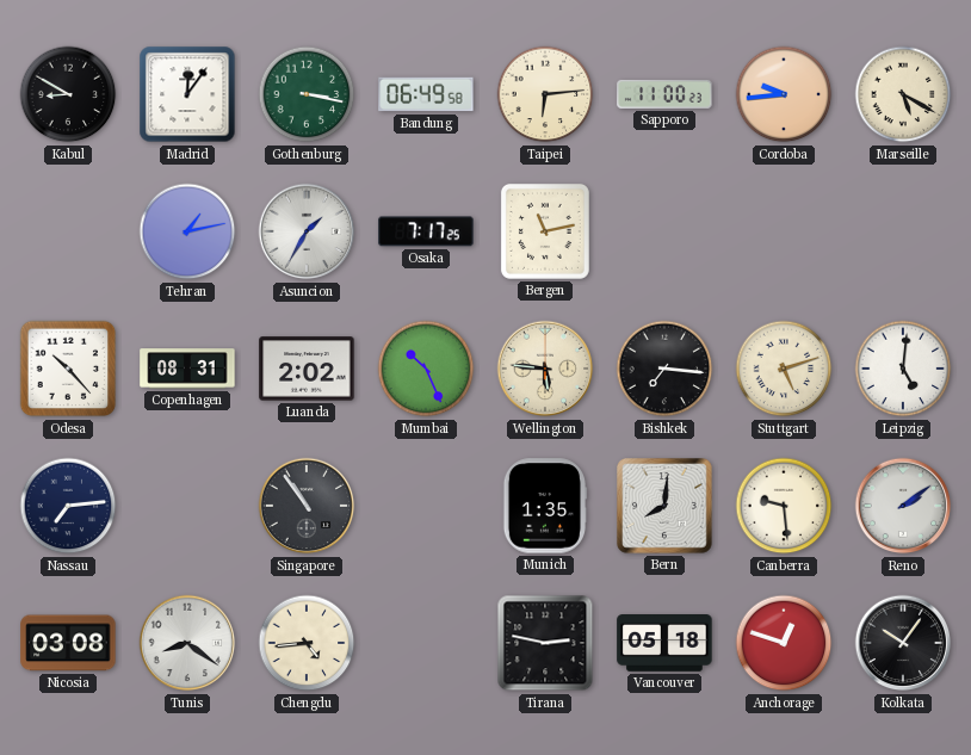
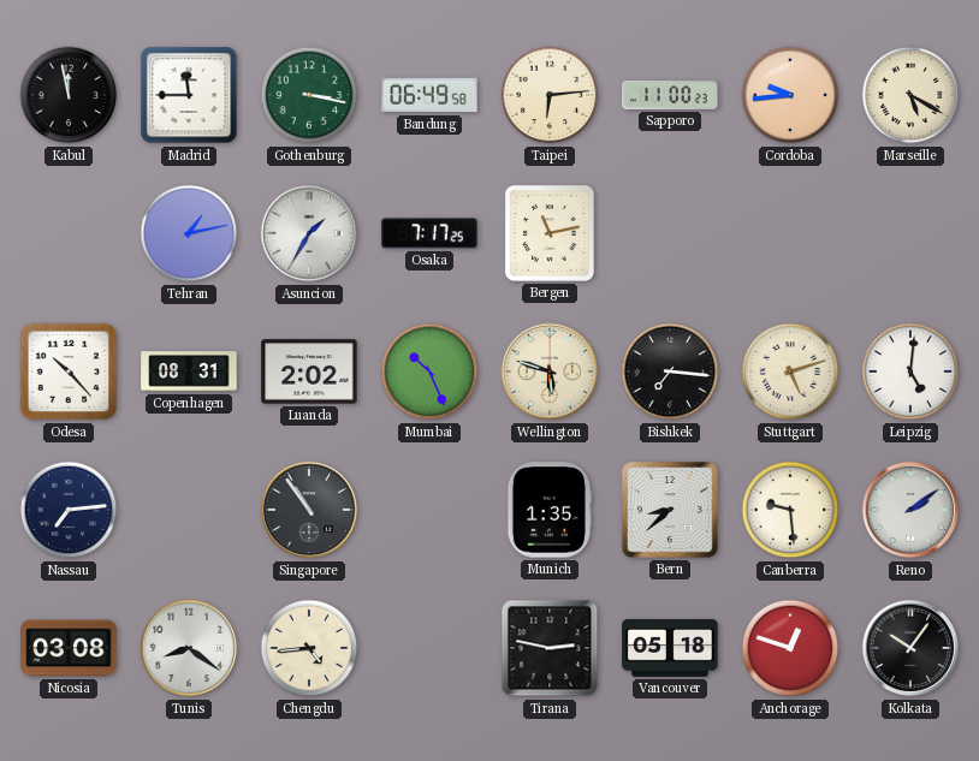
Kabul: 8:50 -> 11:58 (69, 95)
Madrid: 12:06 -> 11:45 (189, 95)
Wellington: 5:46 -> 5:48 (550, 371)
Bern: 8:01 -> 8:38 (671, 511)
